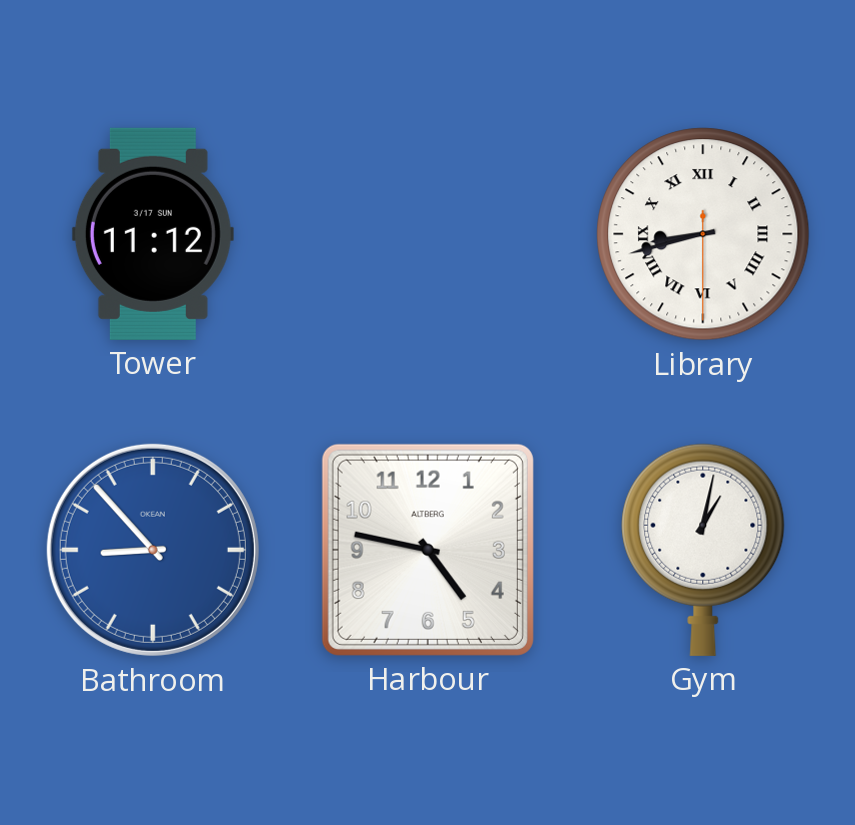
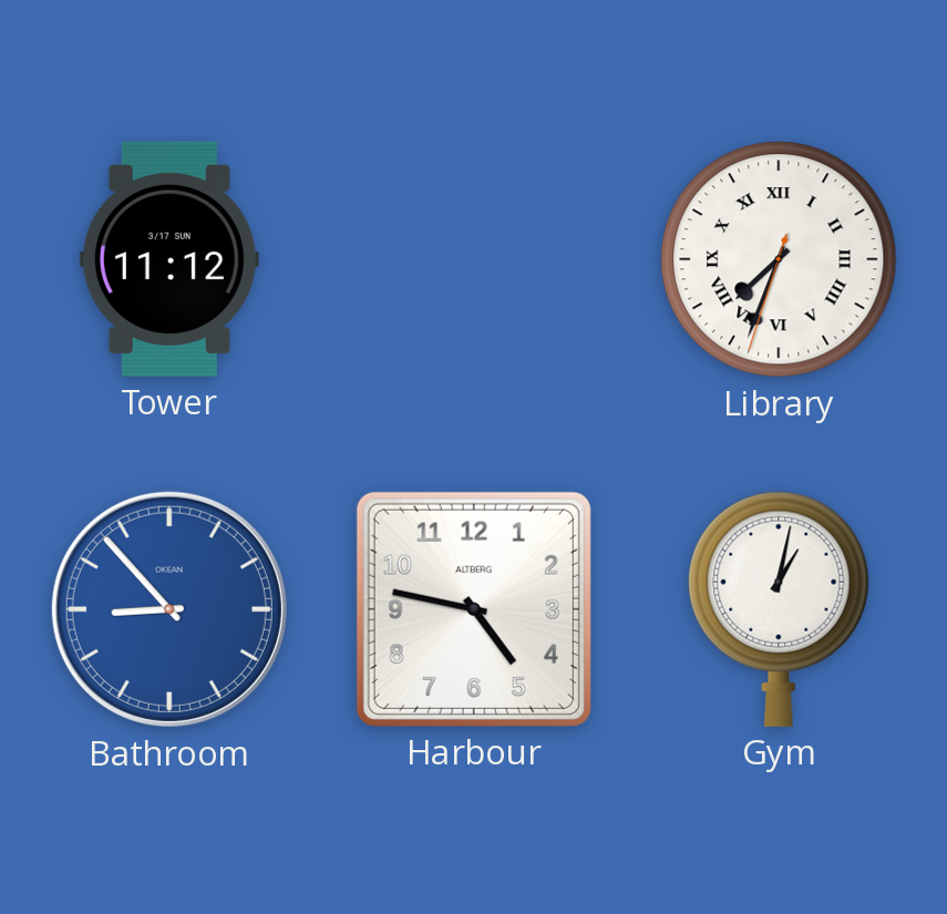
Library: 8:42 -> 7:33 (779, 259)
